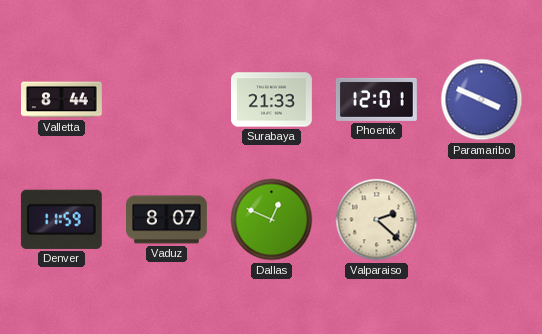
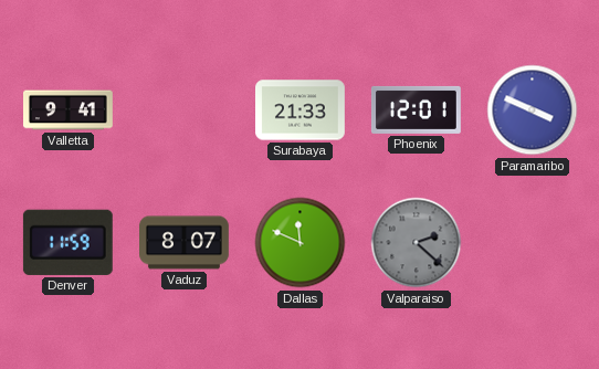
Valletta: 8:44 -> 9:41 (69, 110)
Dallas: 12:49 -> 11:49 (301, 243)
Valparaiso dial: cream -> grey (417, 243)
